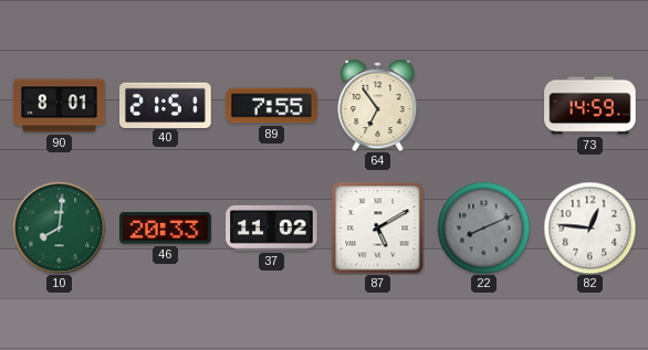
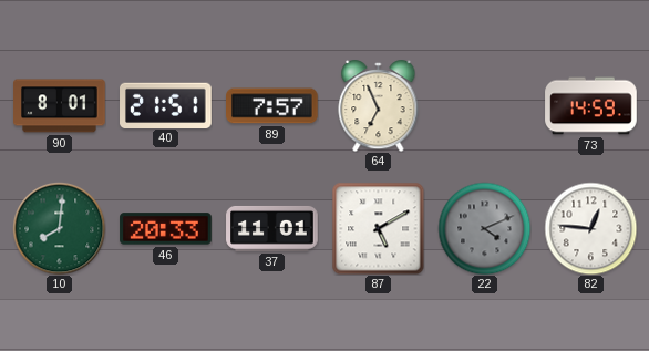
89: 7:55 -> 7:57 (272, 106)
64: 6:54 -> 6:56 (379, 106)
37: 11:02 -> 11:01 (272, 228)
22: 8:11 -> 4:11 (484, 228)
